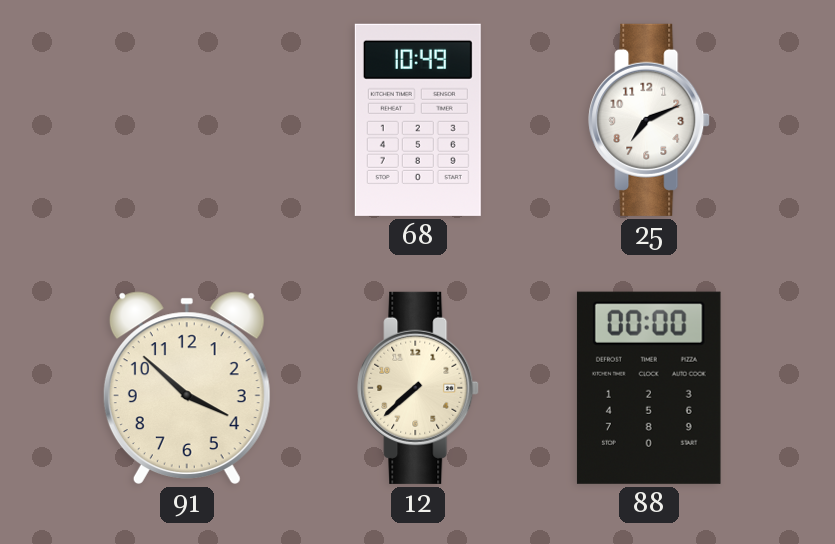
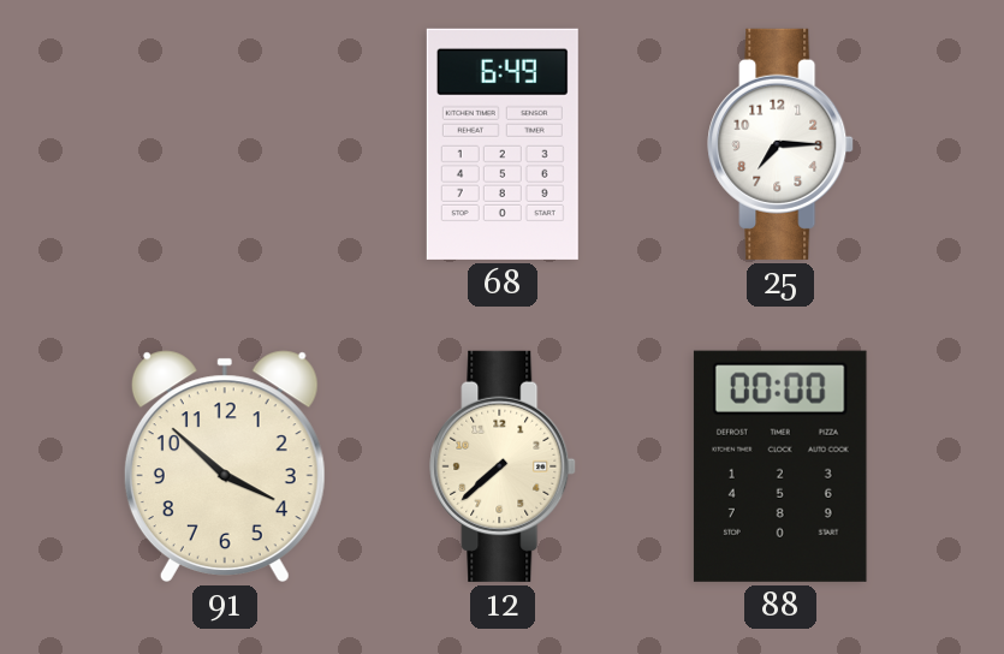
68: 10:49 -> 6:49 (503, 144)
25: 7:11 -> 7:15 (780, 144)
